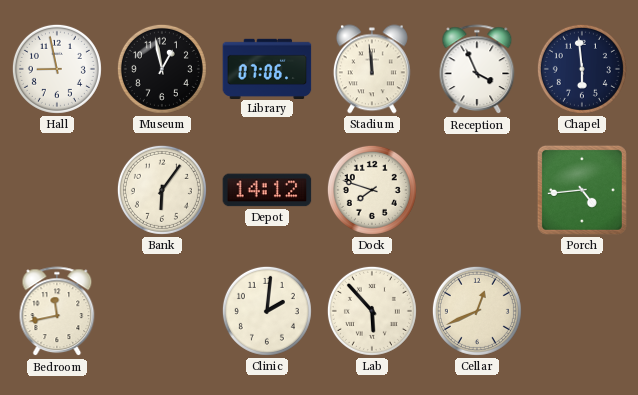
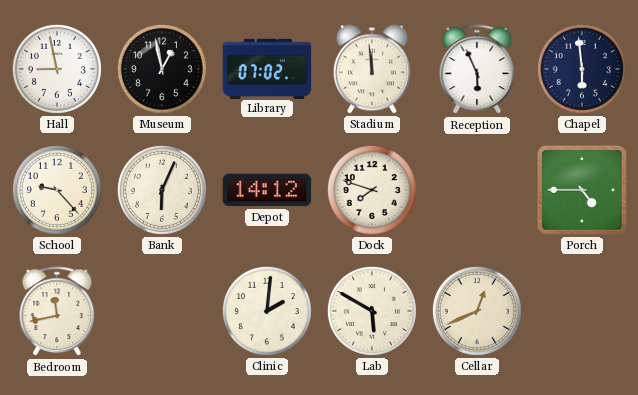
Library: 07:06 -> 07:02 (267, 68)
Reception: 3:56 -> 5:56 (477, 70)
School: none -> 9:23 (57, 190)
Bank: 6:06 -> 6:04 (162, 190)
Porch: 4:44 -> 4:45 (582, 190)
Lab: 5:53 -> 5:50 (372, 311)
